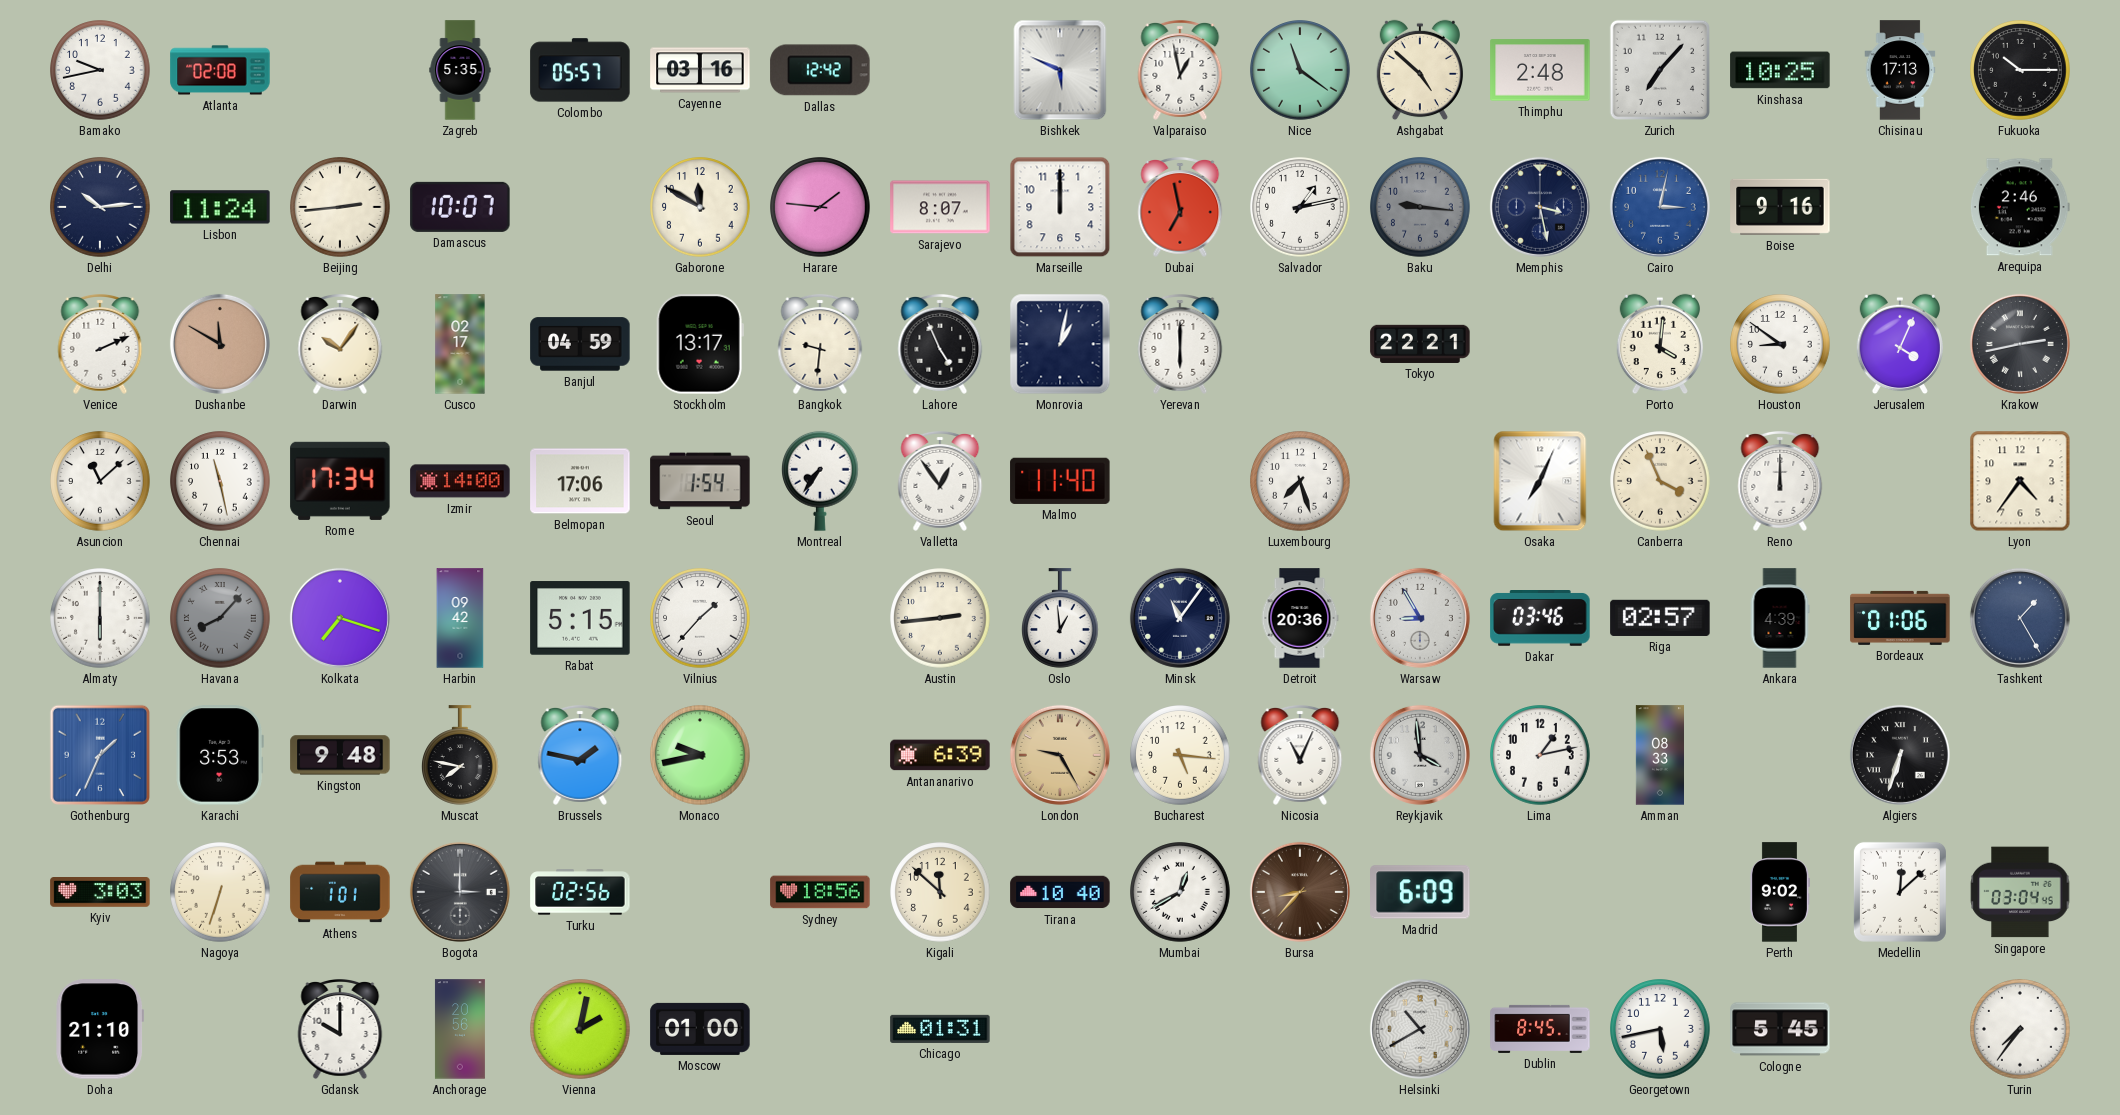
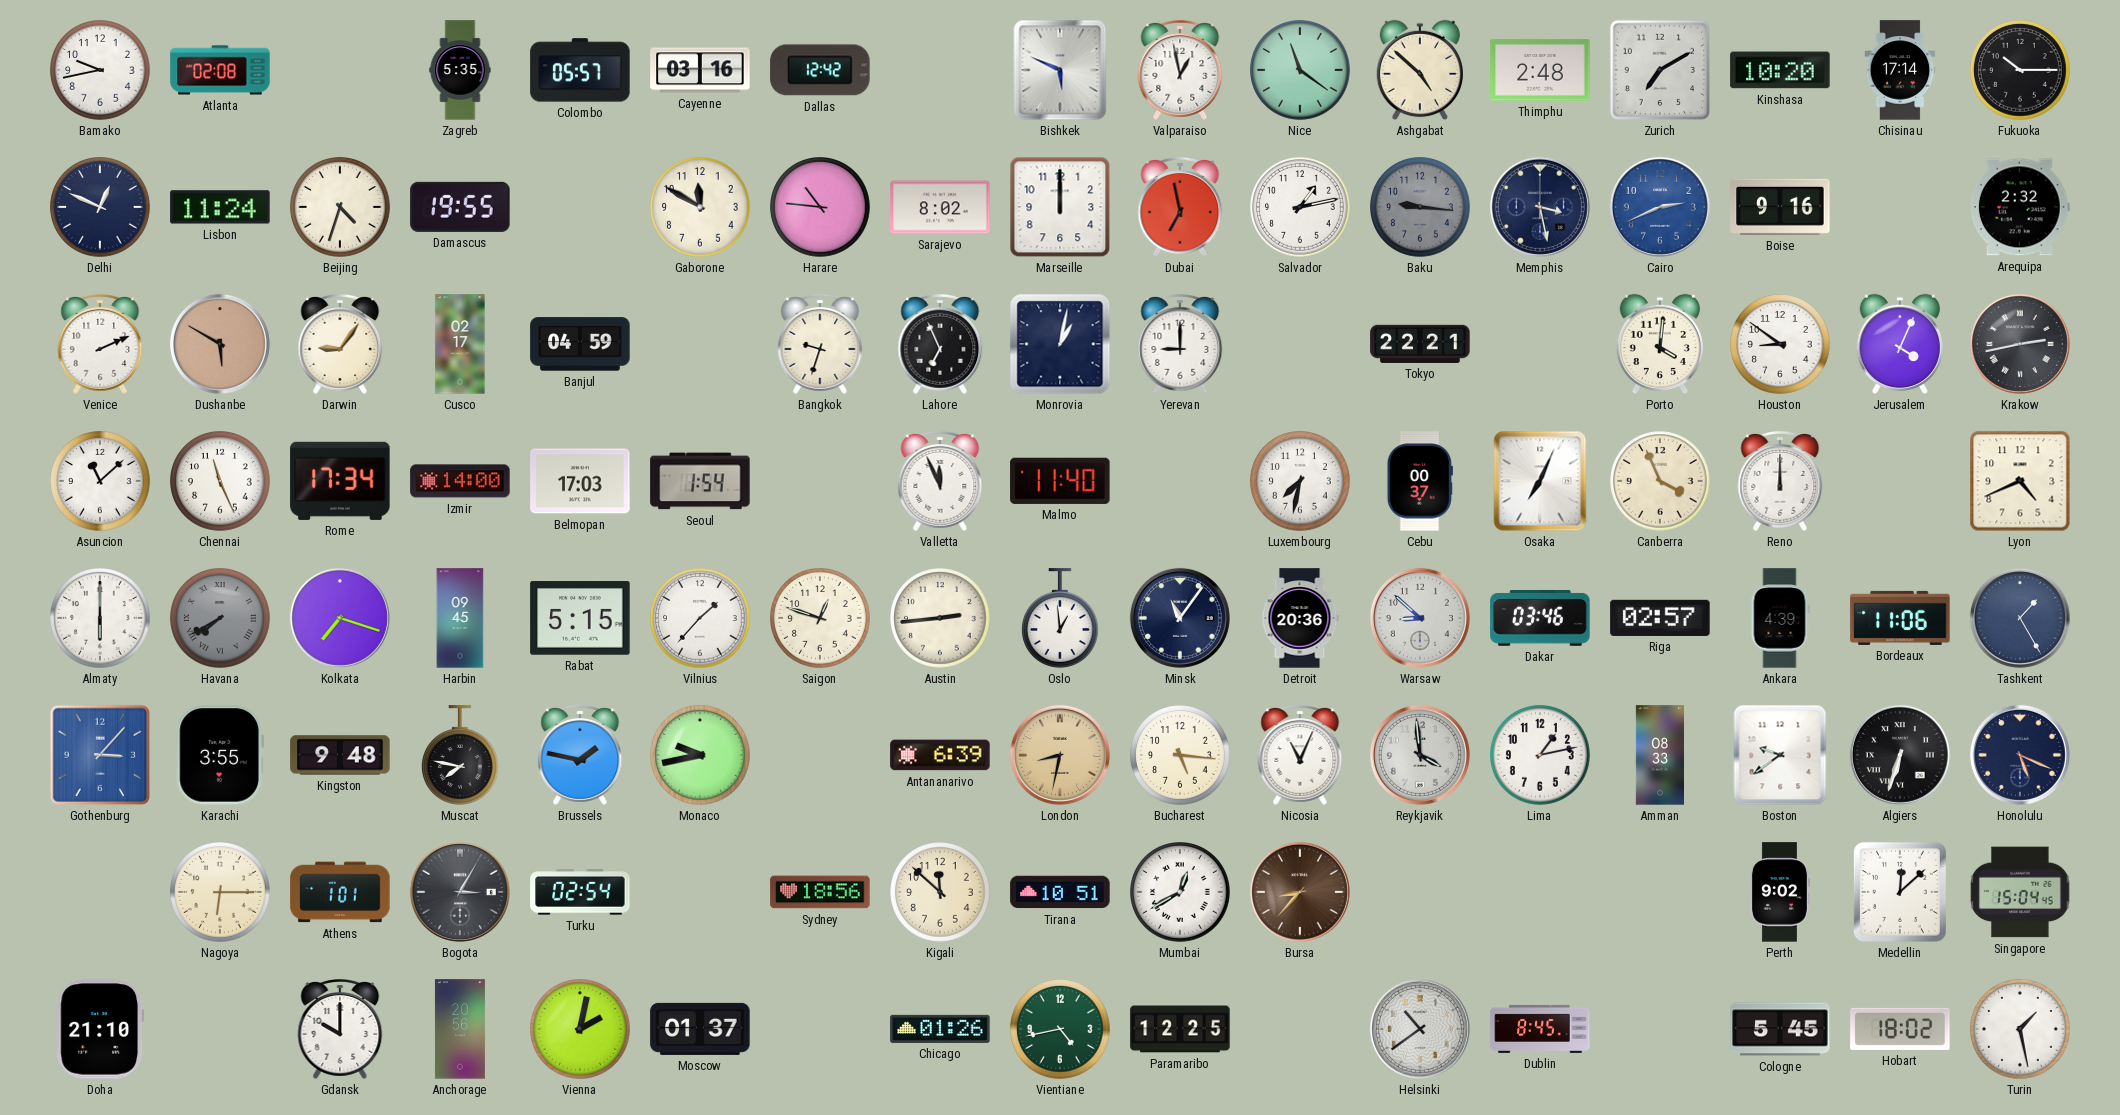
Zurich: 7:07 -> 7:10 (1660, 70)
Kinshasa: 10:25 -> 10:20 (1780, 70)
Chisinau: 17:13 -> 17:14 (1900, 70)
Delhi: 10:14 -> 12:49 (100, 207)
Beijing: 2:44 -> 4:33 (340, 207)
Damascus: 10:07 -> 19:55 (460, 207)
Harare: 1:46 -> 10:46 (820, 207)
Sarajevo: 8:07 -> 8:02 (940, 207)
Cairo: 3:02 -> 2:41 (1660, 207)
Arequipa: 2:46 -> 2:32 (2020, 207)
Dushanbe: 11:50 -> 5:50 (220, 344)
Darwin: 10:06 -> 9:06 (340, 345)
Stockholm: 13:17 -> none (700, 344)
Bangkok: 9:31 -> 9:33 (820, 345)
Lahore: 4:56 -> 6:56 (940, 345)
Yerevan: 6:00 -> 9:00 (1180, 345)
Chennai: 11:28 -> 11:26 (220, 481)
Belmopan: 17:06 -> 17:03 (580, 481)
Montreal: 7:36 -> none (821, 481)
Valletta: 12:54 -> 11:56 (940, 482)
Luxembourg: 7:27 -> 7:32 (1300, 481)
Cebu: none -> 00:37 (1420, 481)
Lyon: 4:36 -> 4:41 (2020, 481)
Havana: 8:07 -> 7:40 (220, 618)
Harbin: 09:42 -> 09:45 (460, 618)
Saigon: none -> 12:48 (820, 618)
Warsaw: 8:55 -> 8:52 (1420, 618)
Bordeaux: 01:06 -> 11:06 (1900, 618)
Gothenburg: 1:34 -> 3:07 (100, 755)
Karachi: 3:53 -> 3:55 (220, 755)
London: 9:25 -> 8:32 (1060, 755)
Boston: none -> 9:39 (1780, 755)
Honolulu: none -> 5:19 (2020, 755)
Kyiv: 3:03 -> none (100, 892)
Nagoya: 6:33 -> 6:15 (220, 892)
Bogota: 3:00 -> 3:05 (460, 892)
Turku: 02:56 -> 02:54 (580, 892)
Tirana: 10:40 -> 10:51 (1060, 892)
Madrid: 6:09 -> none (1420, 892)
Singapore: 03:04 -> 15:04 (2020, 892)
Moscow: 01:00 -> 01:37 (700, 1029)
Chicago: 01:31 -> 01:26 (940, 1029)
Vientiane: none -> 4:43 (1060, 1029)
Paramaribo: none -> 12:25 (1180, 1029)
Helsinki: 10:40 -> 10:39 (1420, 1029)
Georgetown: 5:43 -> none (1660, 1029)
Hobart: none -> 18:02 (1900, 1029)
Turin: 7:36 -> 1:28 (2020, 1029)
